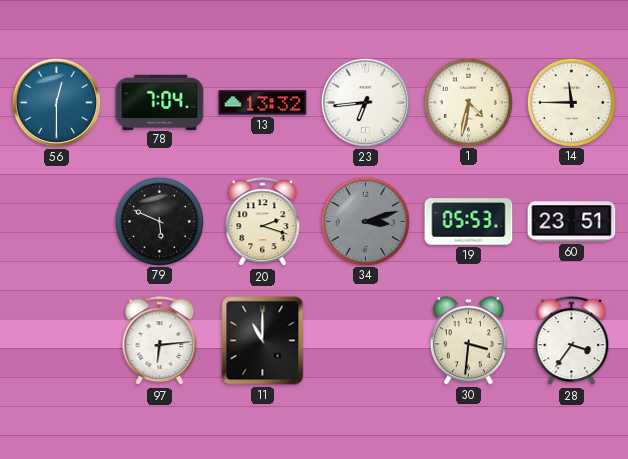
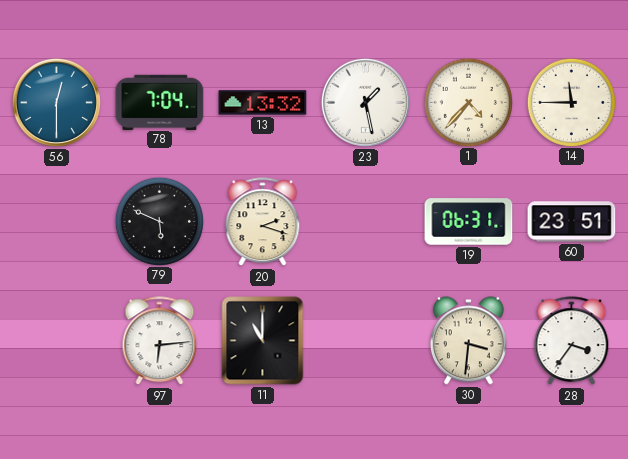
23: 6:44 -> 1:28 (365, 102)
1: 4:32 -> 4:37 (468, 102)
34: 3:12 -> none (365, 221)
19: 05:53 -> 06:31 (469, 222)
